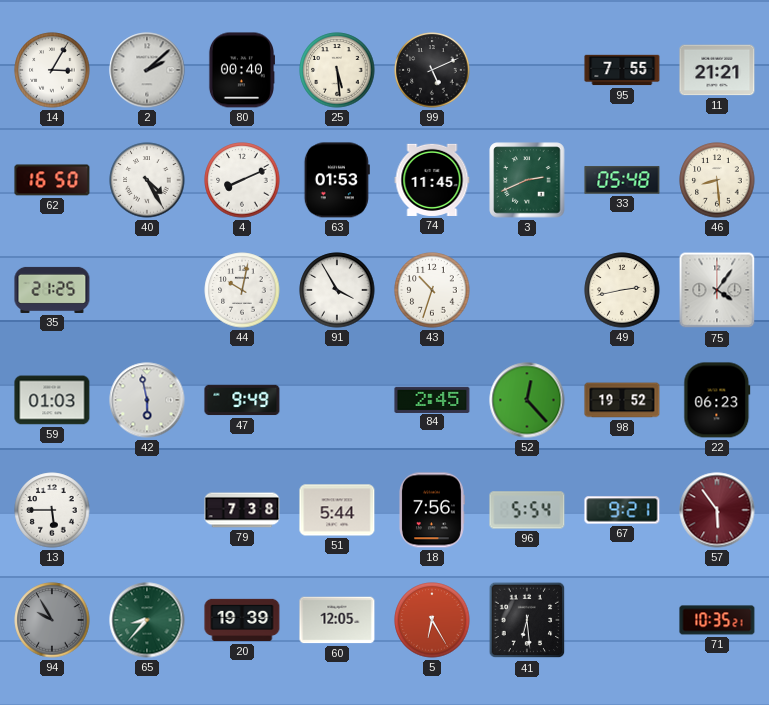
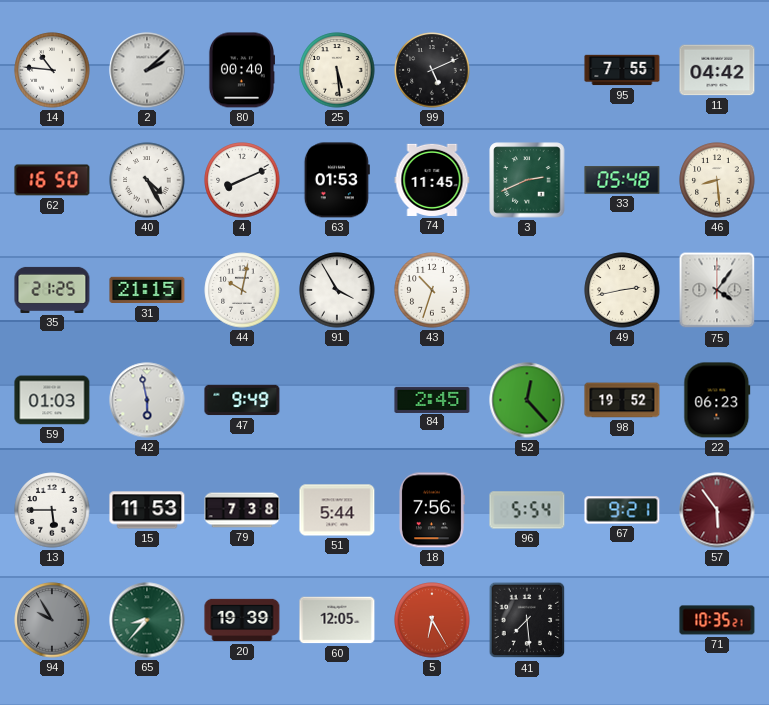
14: 3:05 -> 10:46 (52, 70)
11: 21:21 -> 04:42 (717, 70)
31: none -> 21:15 (147, 290)
15: none -> 11:53 (147, 510)
41: 6:29 -> 7:29 (527, 620)
